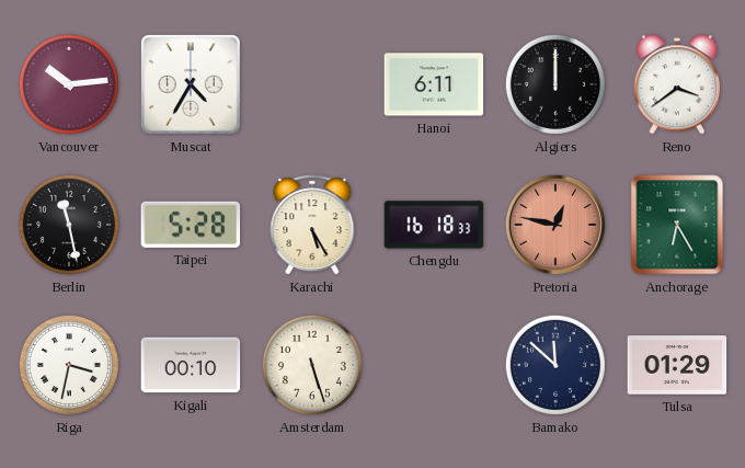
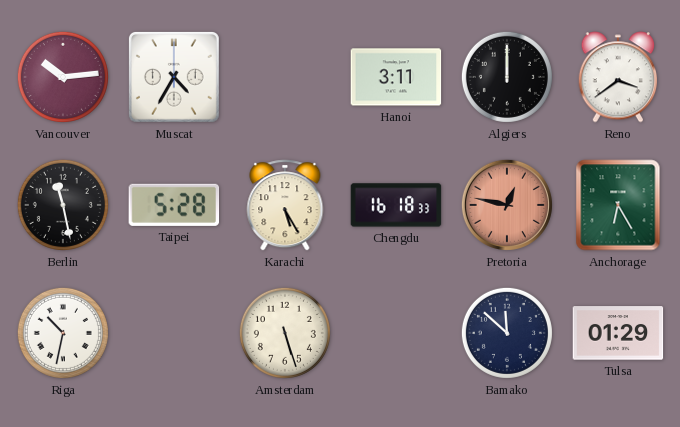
Hanoi: 6:11 -> 3:11 (396, 77)
Riga: 3:32 -> 10:32 (63, 333)
Kigali: 00:10 -> none (191, 365)
